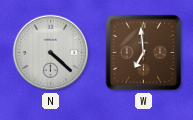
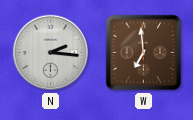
N: 4:22 -> 2:16 (51, 53)
